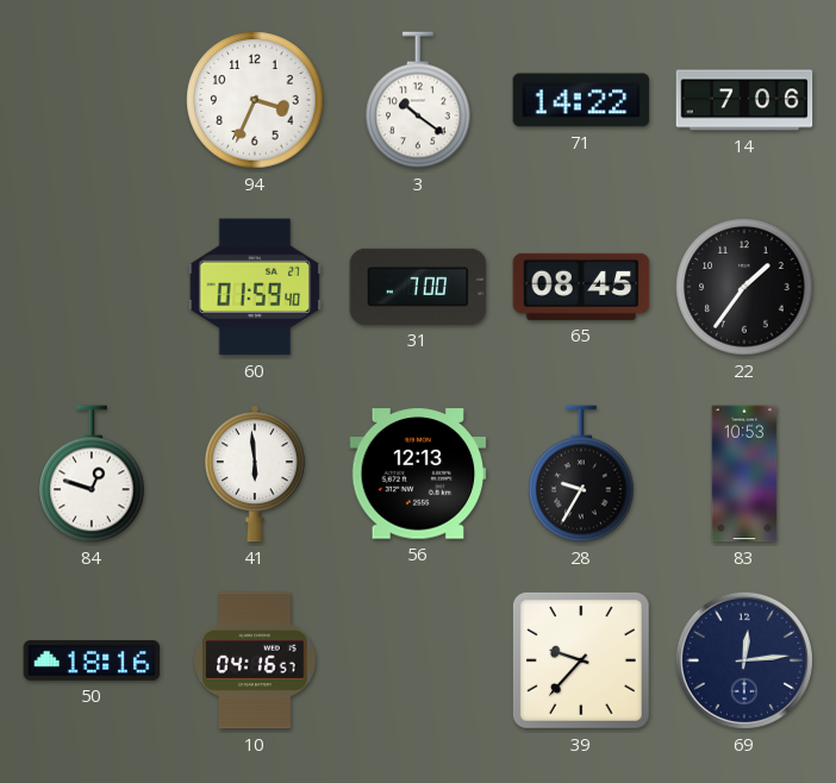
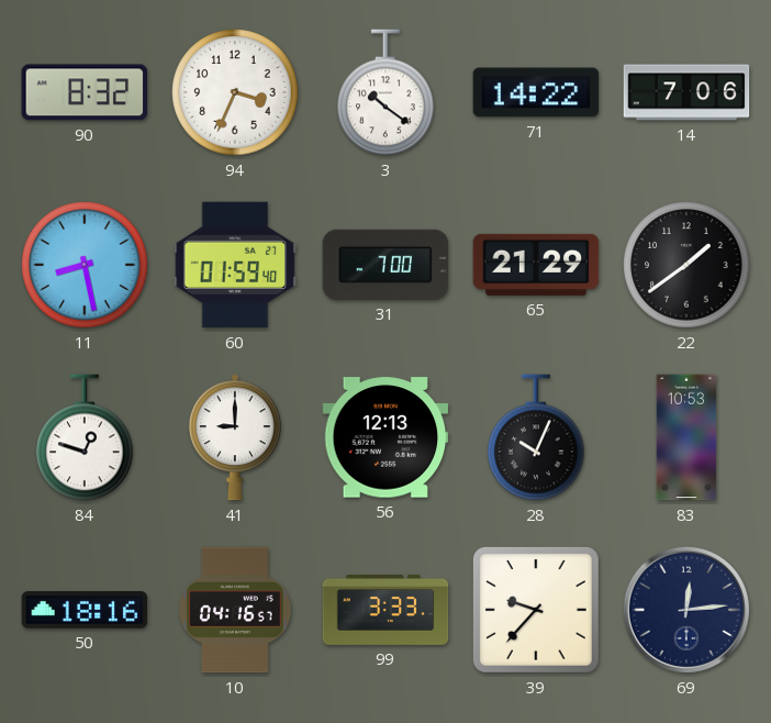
90: none -> 8:32 (85, 92)
11: none -> 8:28 (85, 265)
65: 08:45 -> 21:29 (536, 265)
22: 1:36 -> 1:39 (686, 265)
41: 5:59 -> 9:00 (235, 437)
28: 9:35 -> 10:04 (536, 437)
99: none -> 3:33 (386, 610)
